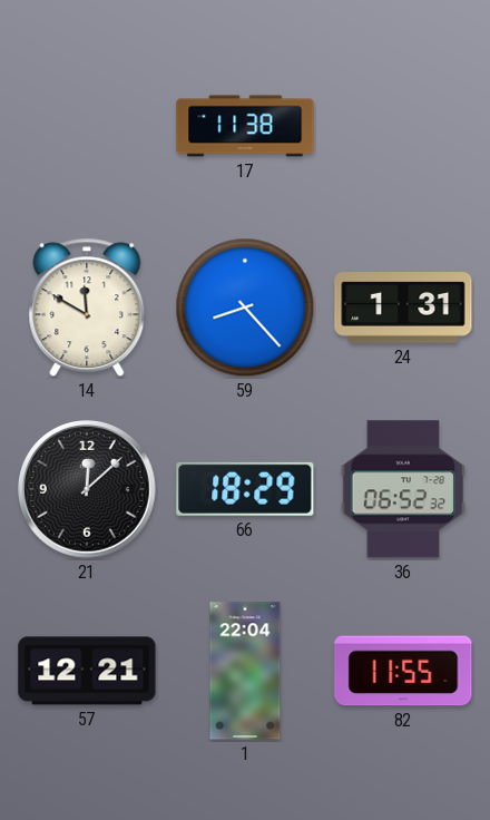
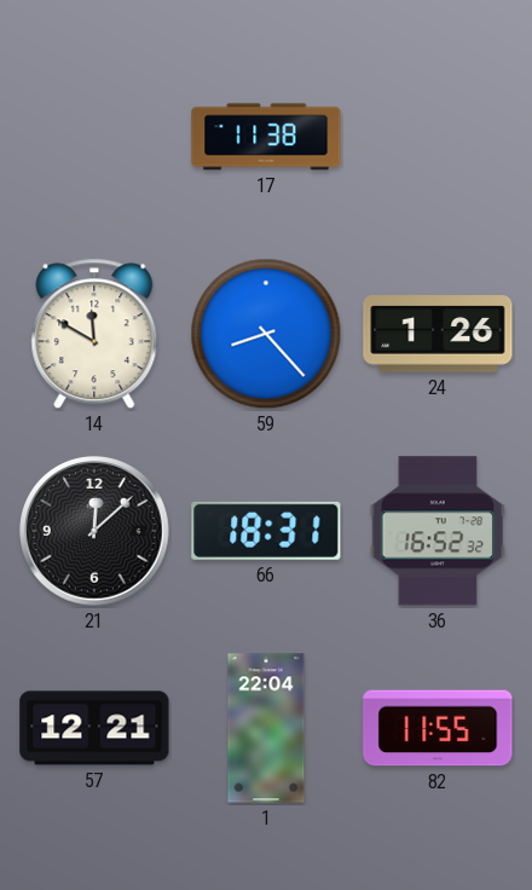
24: 1:31 -> 1:26 (438, 334)
66: 18:29 -> 18:31 (266, 531)
36: 06:52 -> 16:52 (438, 531)
